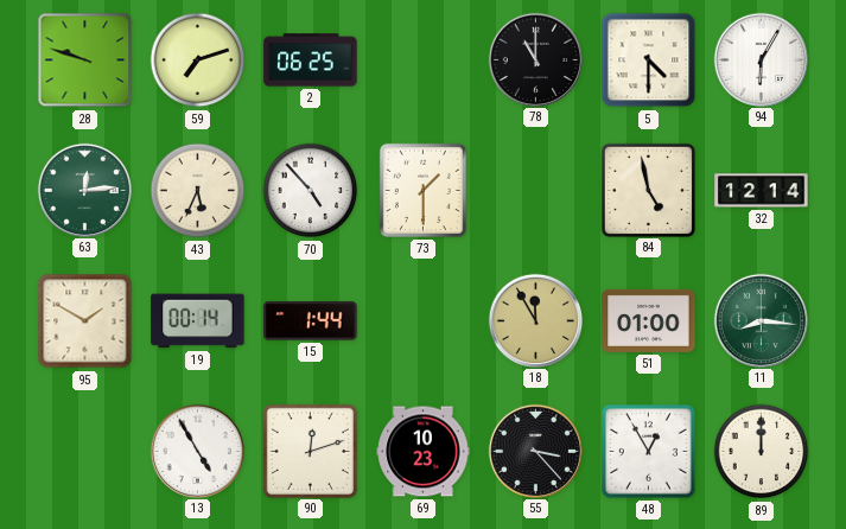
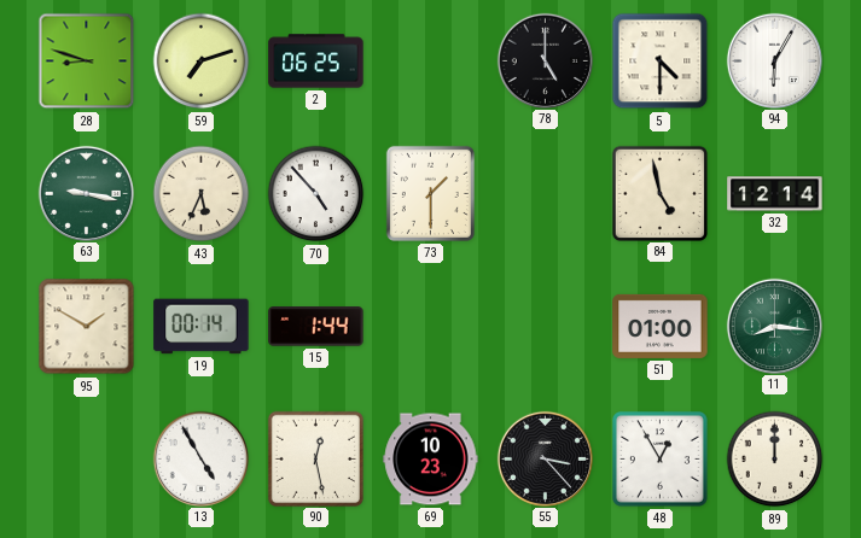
28: 9:48 -> 8:48 (87, 62)
78: 11:00 -> 5:00 (545, 60)
63: 12:14 -> 9:17 (86, 193)
18: 11:55 -> none (535, 320)
90: 12:12 -> 12:28 (315, 458)
